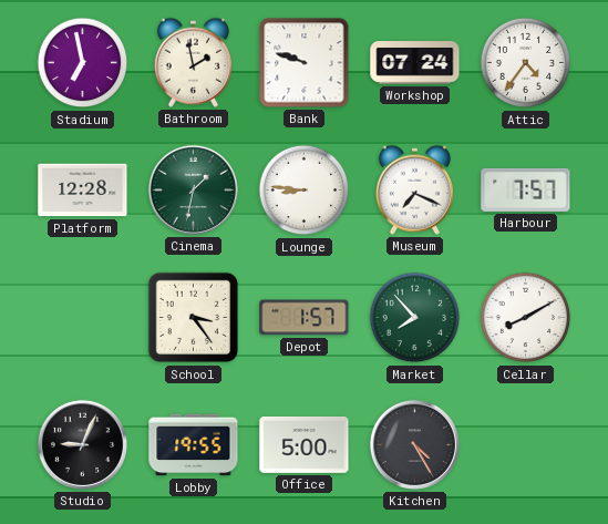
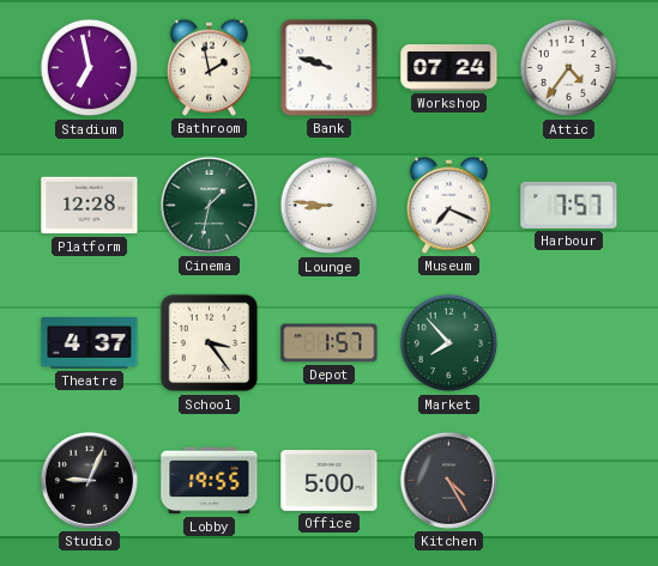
Theatre: none -> 4:37 (90, 343)
Cellar: 8:10 -> none (526, 318)
